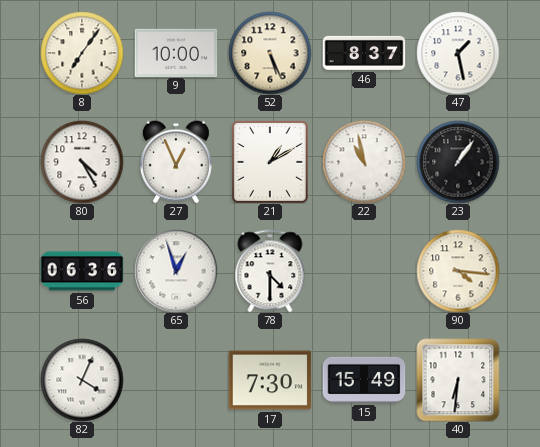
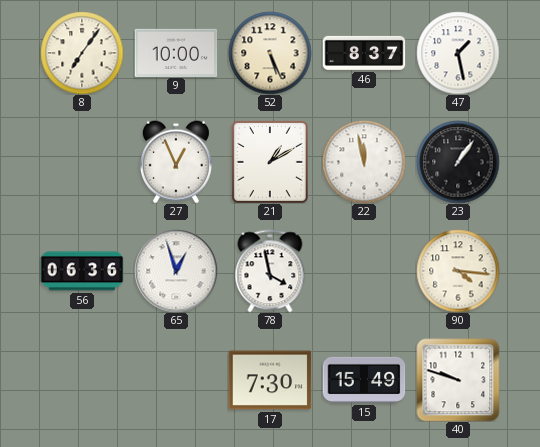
80: 4:25 -> none (82, 162)
22: 10:58 -> 11:58 (364, 162)
78: 4:30 -> 3:58 (270, 271)
82: 4:04 -> none (82, 380)
40: 6:31 -> 9:48 (458, 380)
